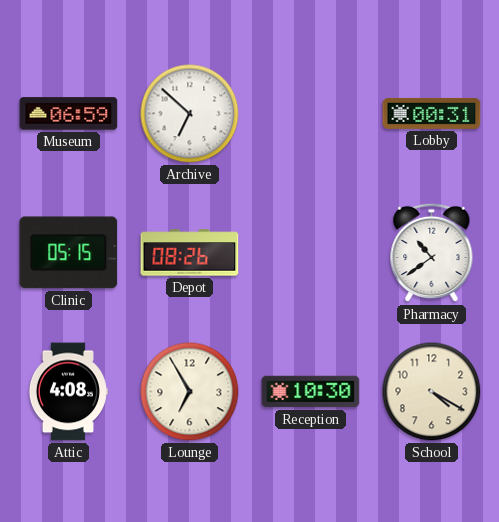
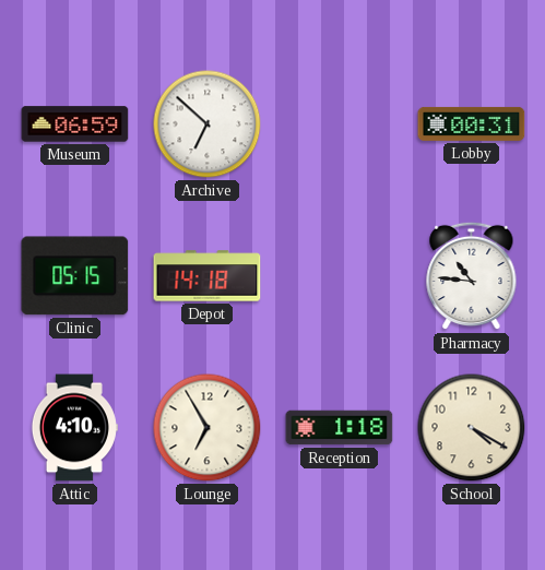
Depot: 08:26 -> 14:18 (208, 276)
Pharmacy: 10:39 -> 10:46 (472, 276)
Attic: 4:08 -> 4:10 (74, 428)
Reception: 10:30 -> 1:18 (340, 428)
